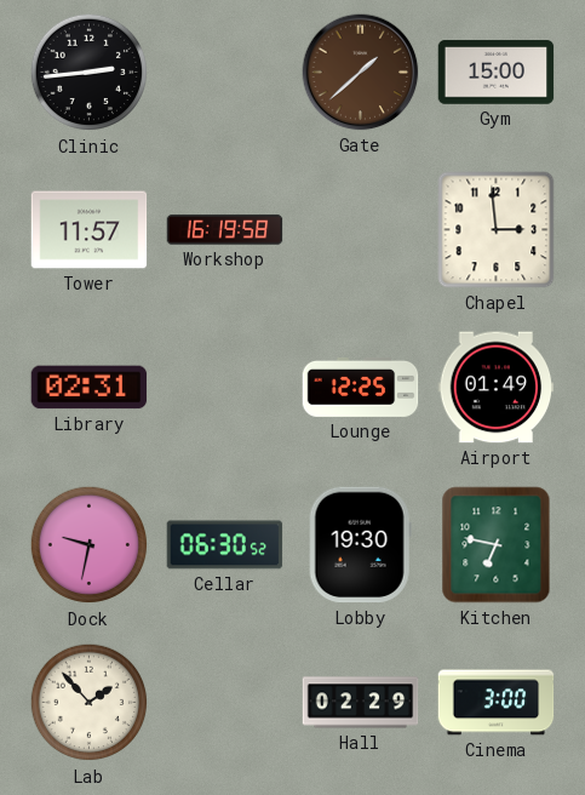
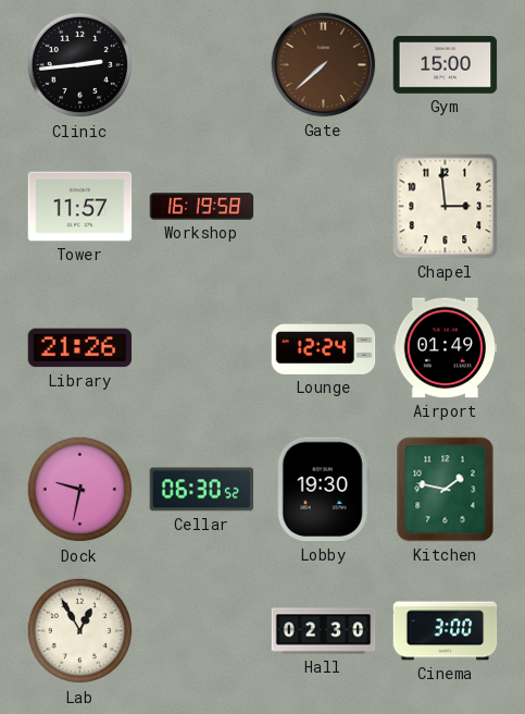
Gate: 1:38 -> 7:38 (324, 65)
Library: 02:31 -> 21:26 (80, 348)
Lounge: 12:25 -> 12:24 (324, 347)
Kitchen: 6:47 -> 1:47 (446, 490)
Lab: 1:53 -> 12:55 (80, 631)
Hall: 02:29 -> 02:30 (324, 631)
